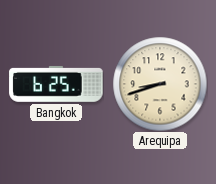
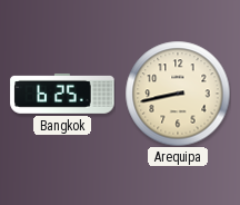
Arequipa: 8:42 -> 8:43 (178, 94)
